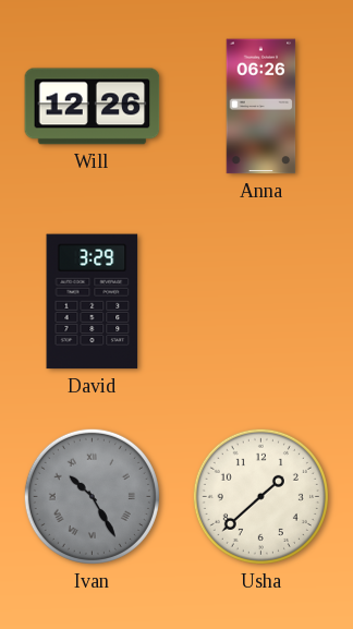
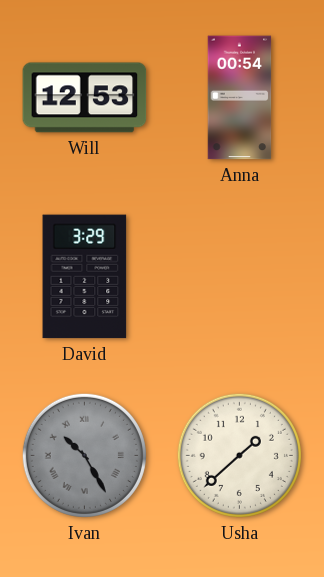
Will: 12:26 -> 12:53 (85, 98)
Anna: 06:26 -> 00:54 (240, 98)
